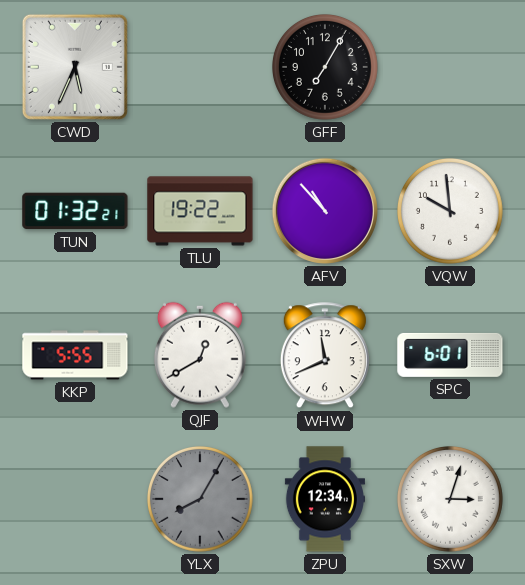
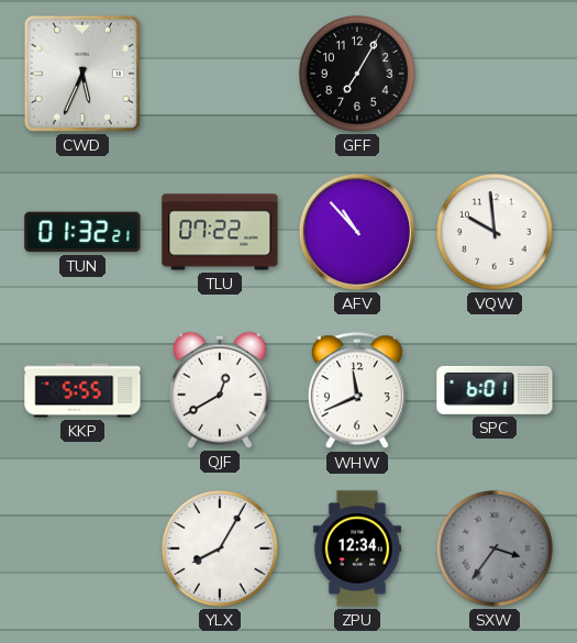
TLU: 19:22 -> 07:22 (220, 232)
YLX dial: grey -> white (221, 550)
SXW: 3:03 -> 3:36 (496, 550)
SXW dial: white -> grey (496, 550)
